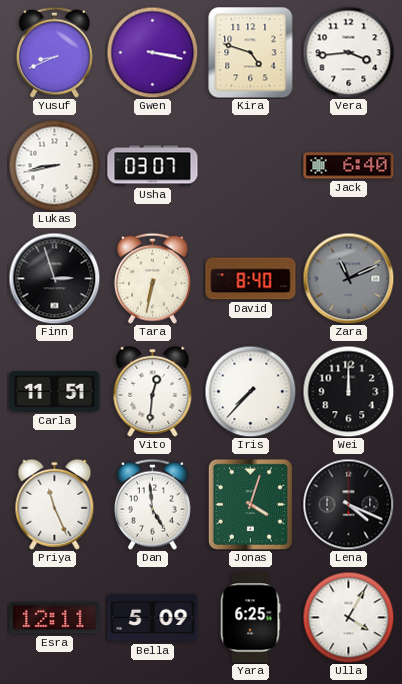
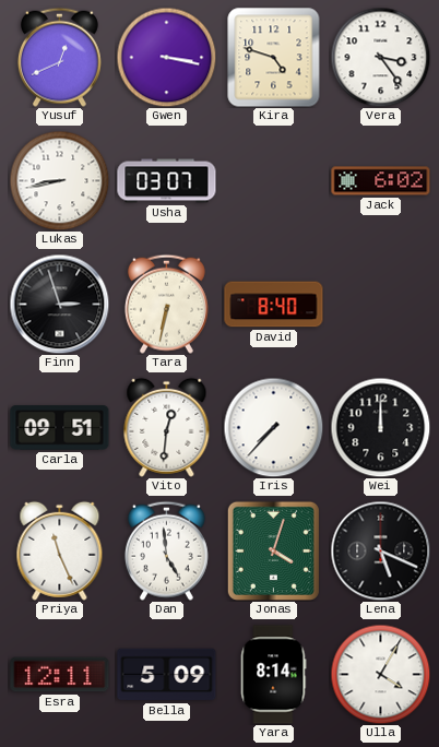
Yusuf: 8:41 -> 12:41 (59, 57)
Vera: 3:44 -> 3:24 (380, 57)
Jack: 6:40 -> 6:02 (381, 181)
Zara: 11:11 -> none (348, 278)
Carla: 11:51 -> 09:51 (60, 428)
Lena: 4:19 -> 5:19 (380, 550)
Yara: 6:25 -> 8:14 (273, 675)
